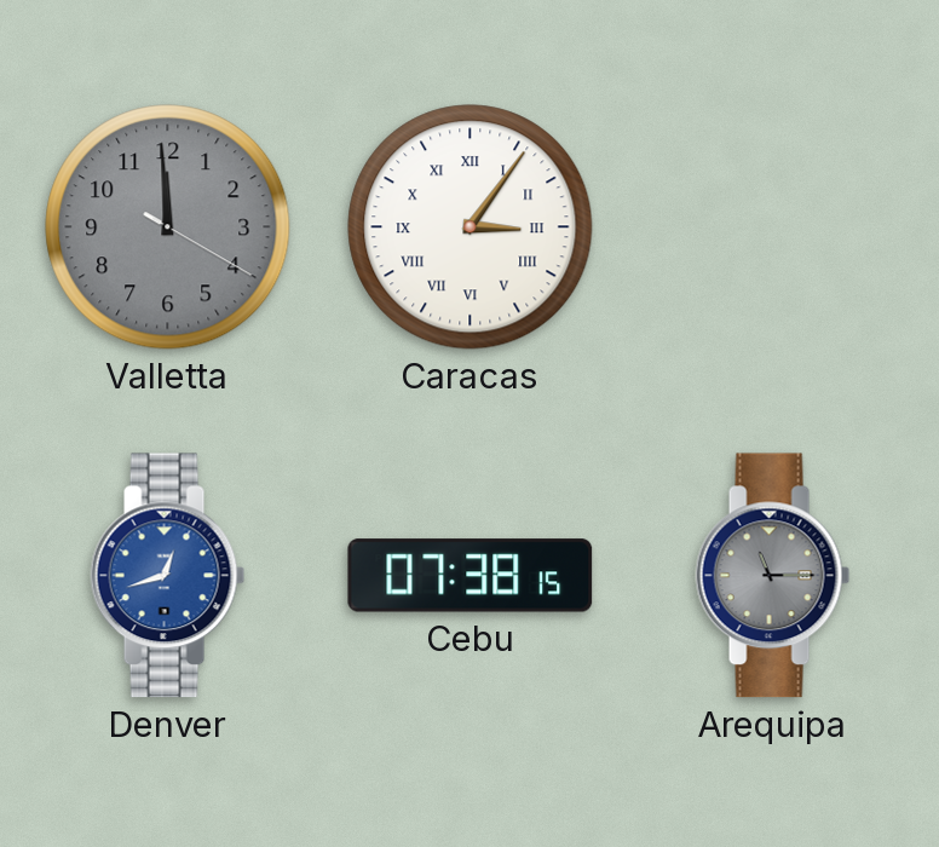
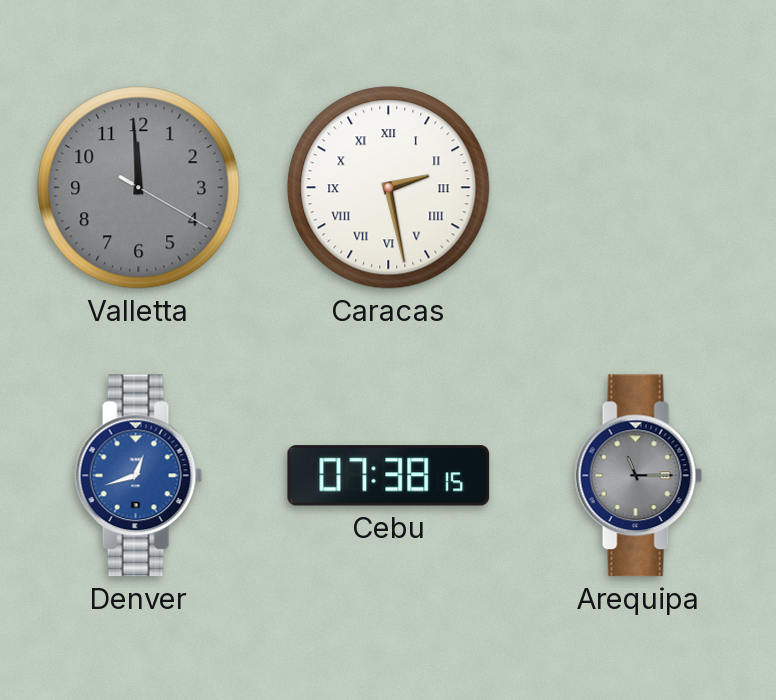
Caracas: 3:06 -> 2:28 (389, 188)
